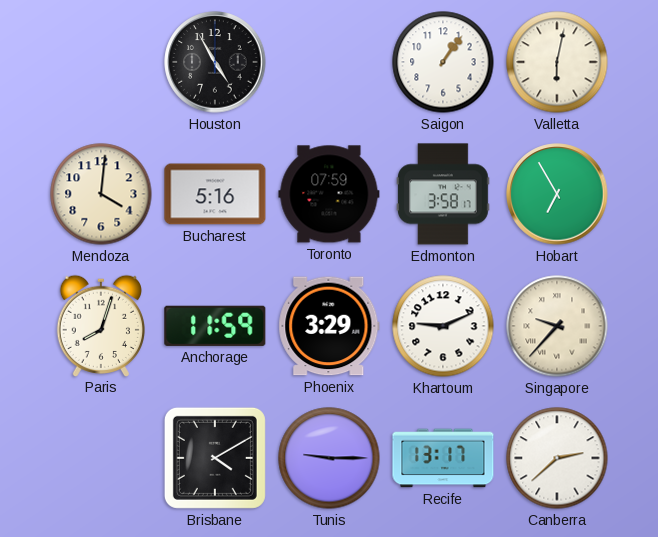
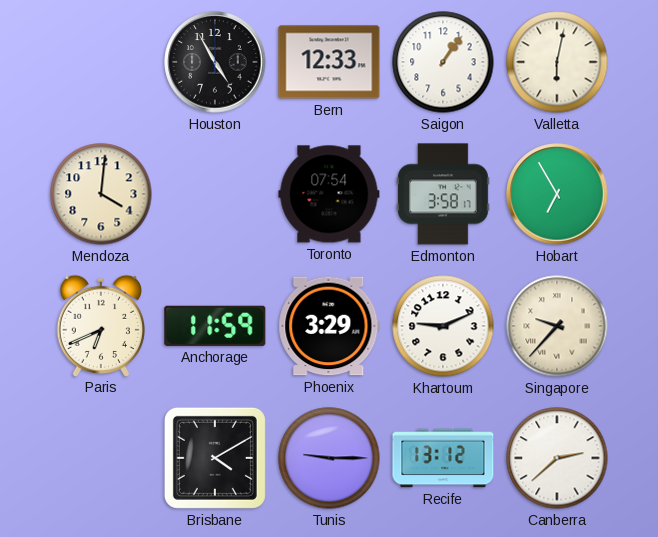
Bern: none -> 12:33 (329, 62)
Bucharest: 5:16 -> none (215, 194)
Toronto: 07:59 -> 07:54 (329, 194)
Paris: 8:03 -> 6:41 (101, 325)
Recife: 13:17 -> 13:12 (443, 458)
